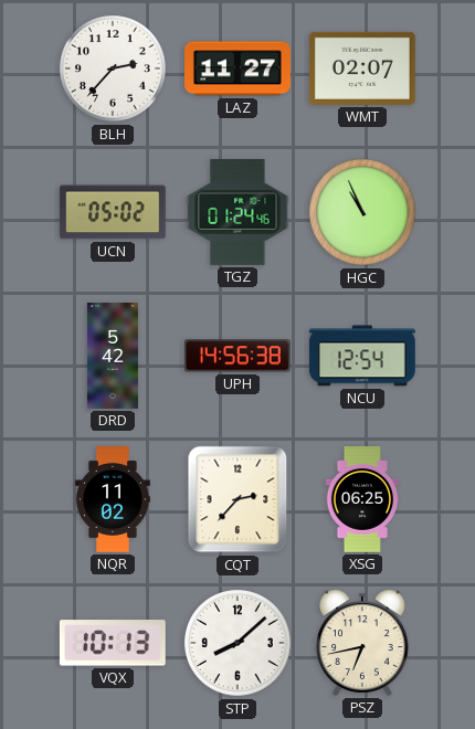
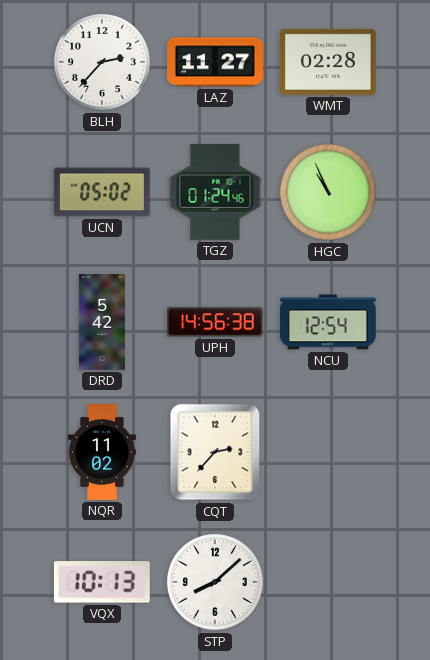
WMT: 02:07 -> 02:28 (328, 62)
XSG: 06:25 -> none (362, 500)
PSZ: 6:43 -> none (362, 643)
